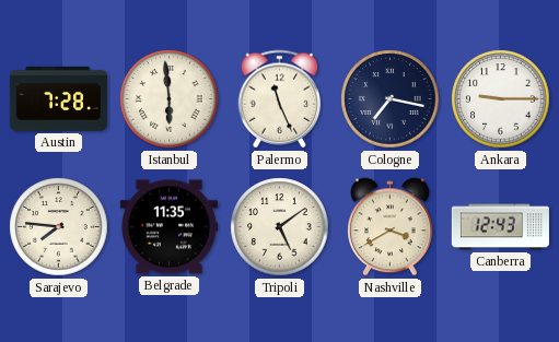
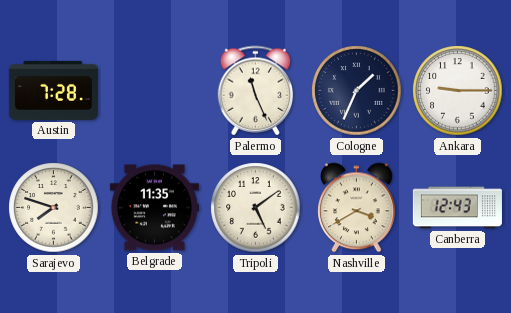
Istanbul: 5:59 -> none (170, 99)
Cologne: 7:17 -> 1:34 (357, 91)
Sarajevo: 7:46 -> 7:48 (54, 208)
